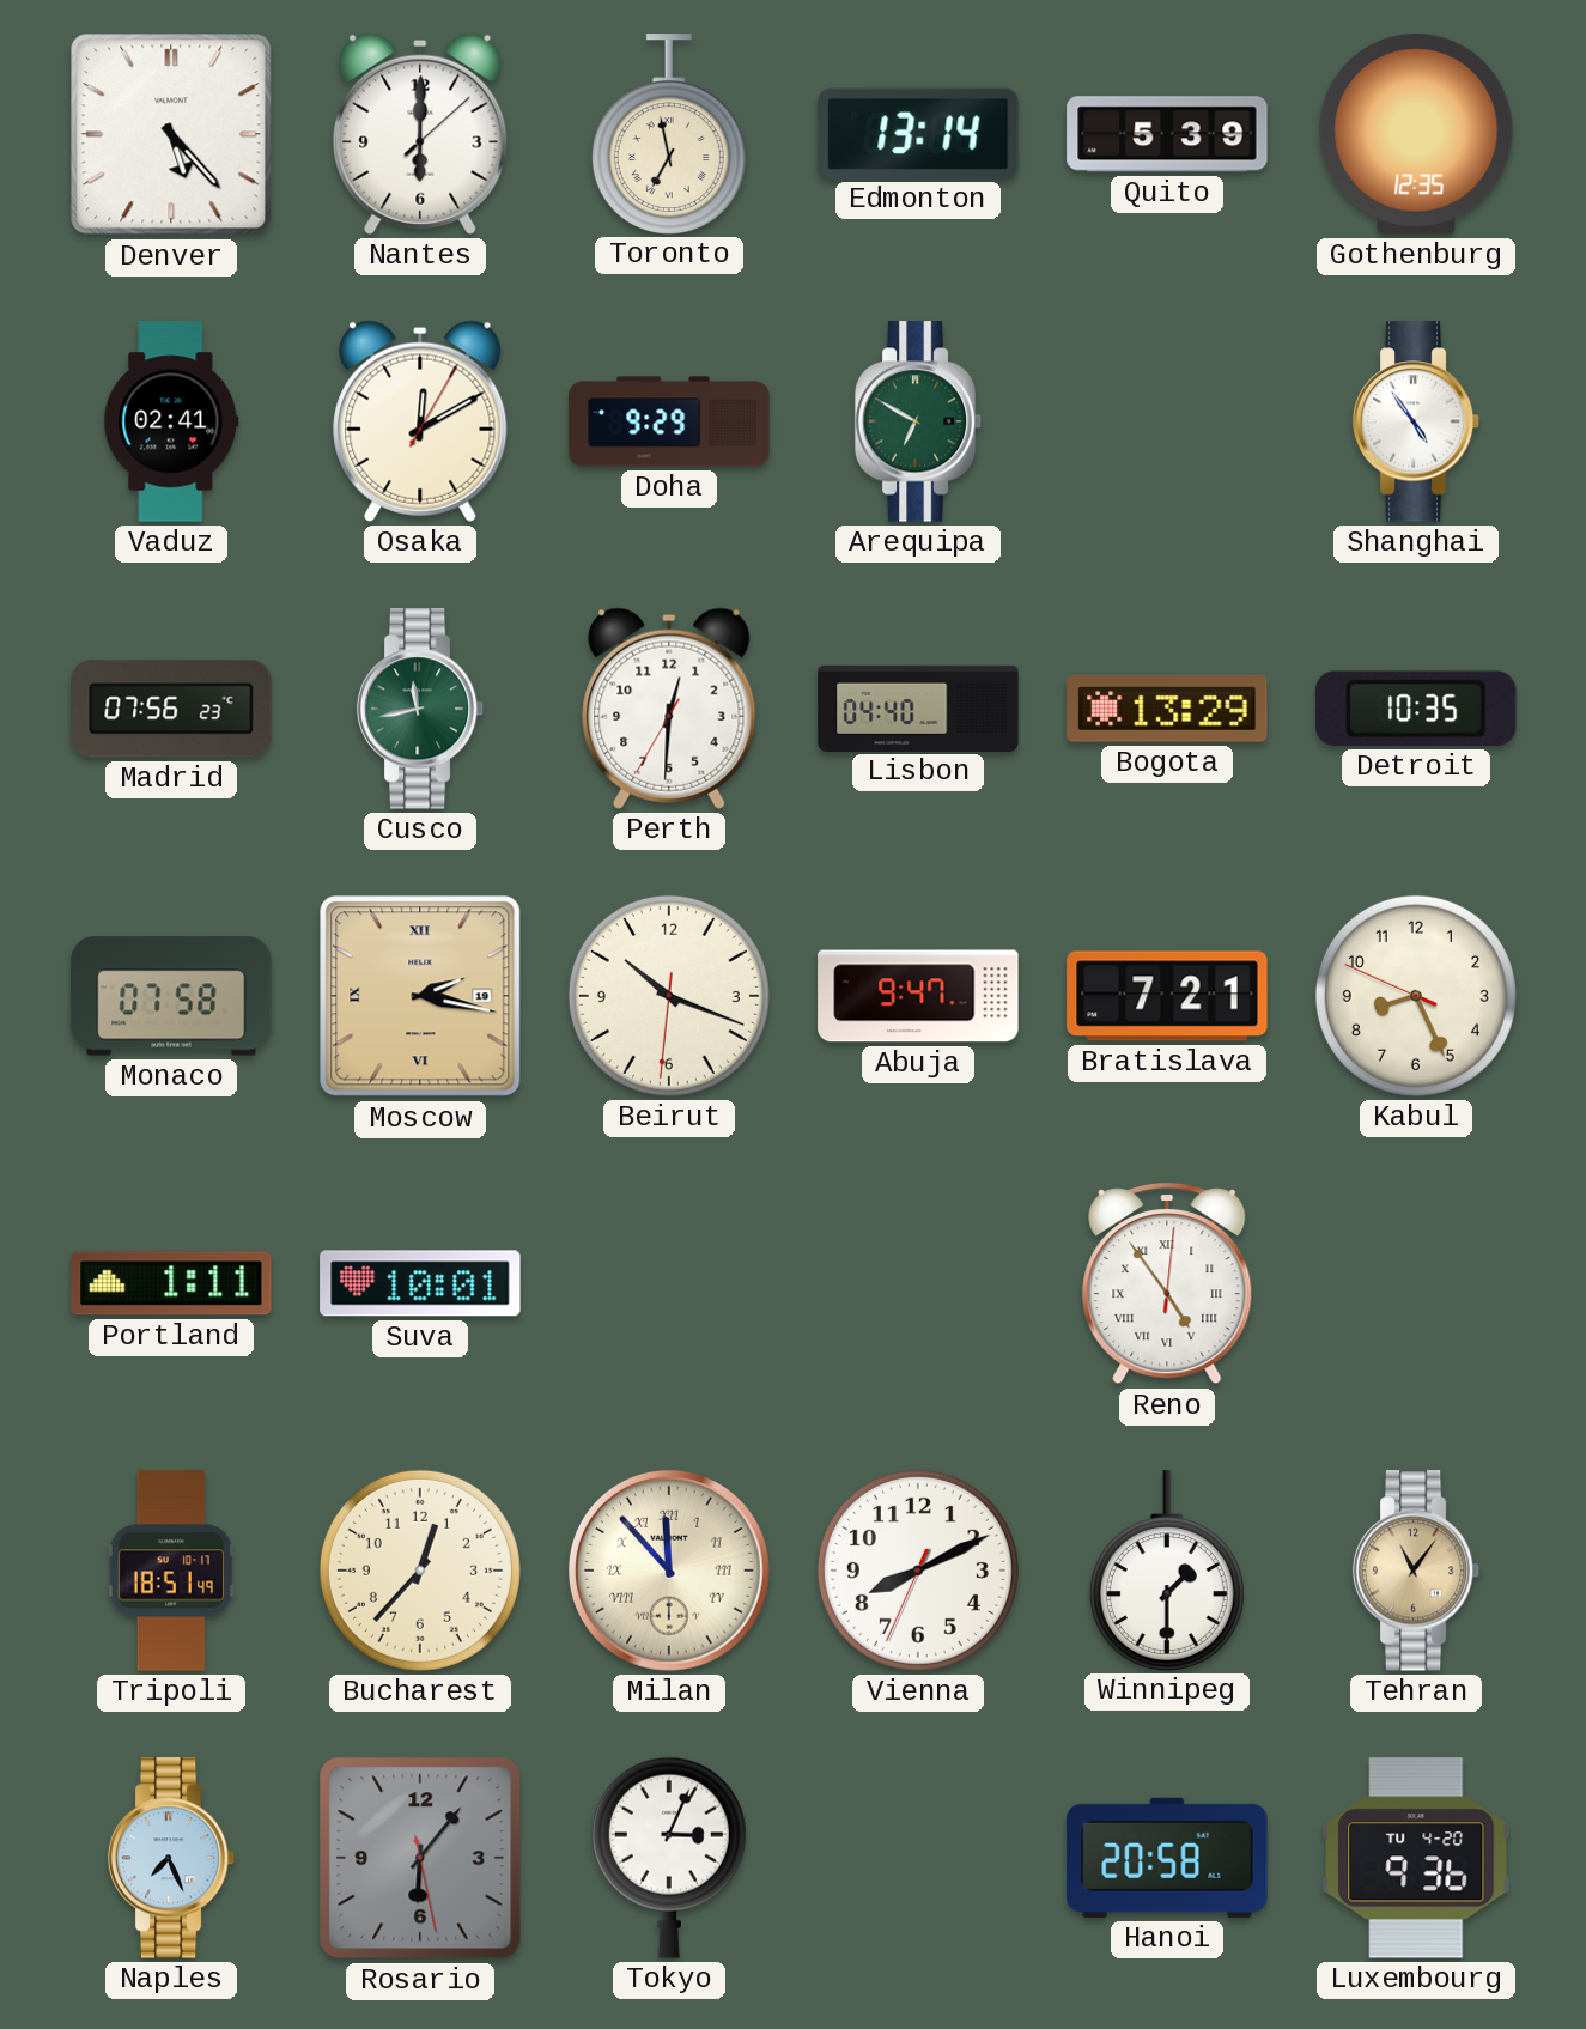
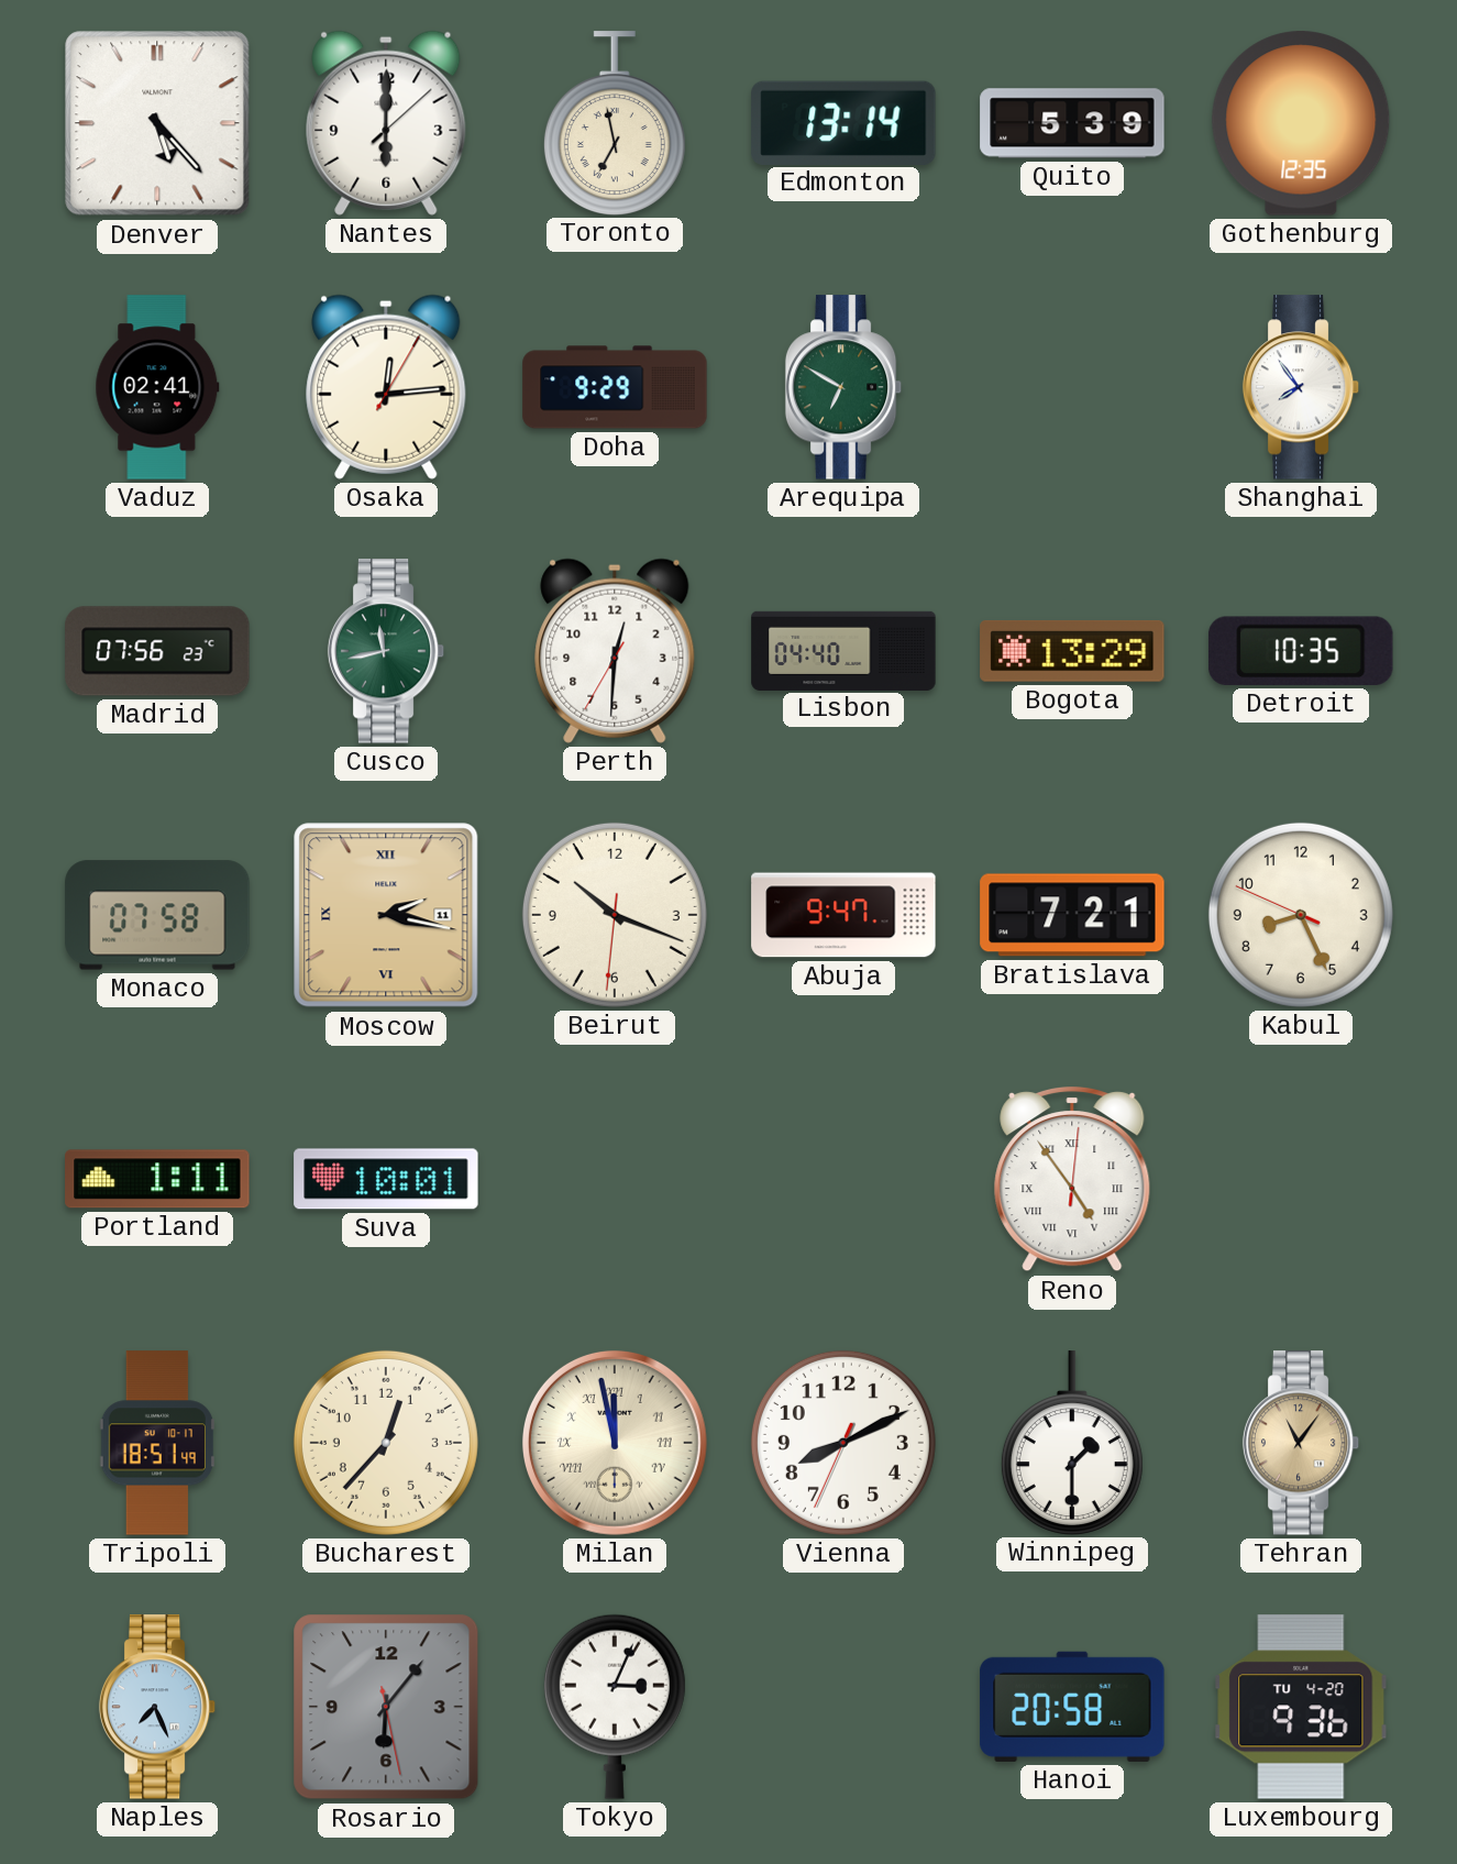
Osaka: 12:10 -> 12:14 (386, 387)
Shanghai: 4:54 -> 7:54 (1301, 387)
Moscow date: 19 -> 11 (386, 915)
Milan: 11:53 -> 11:58 (615, 1443)
